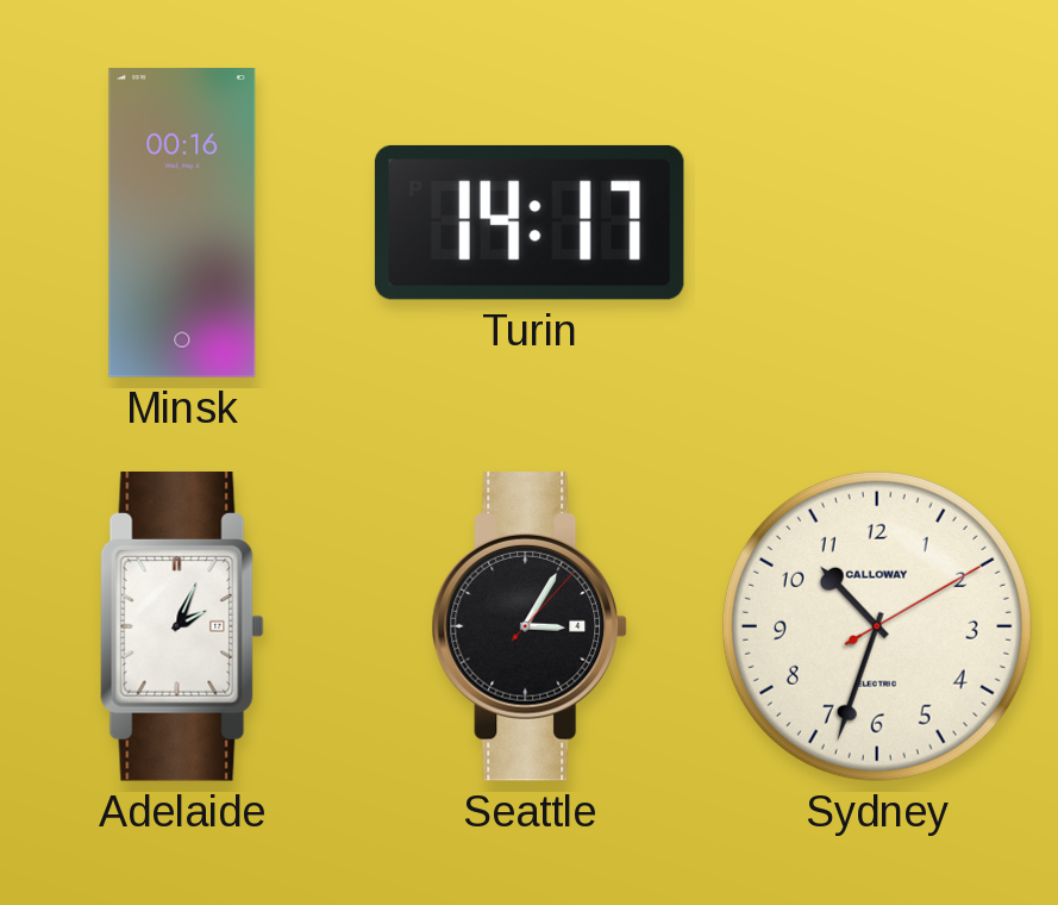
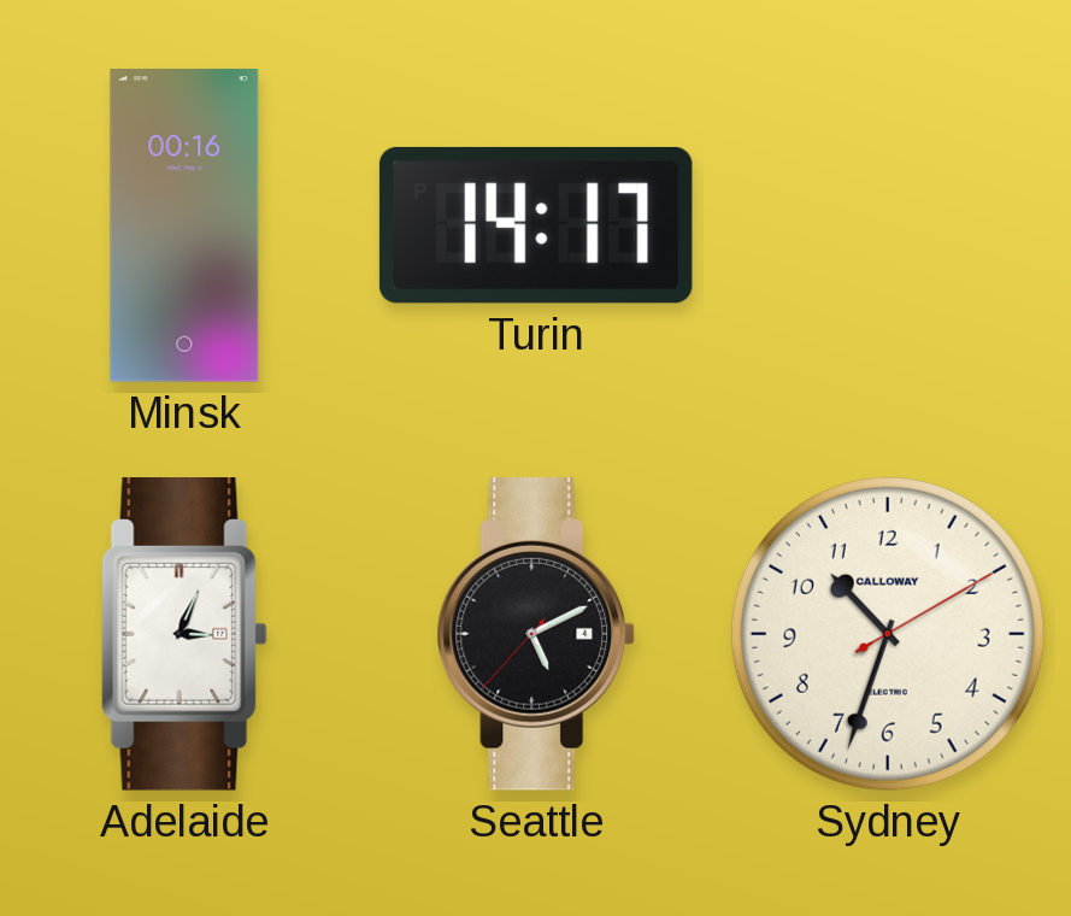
Adelaide: 2:04 -> 3:04 (184, 635)
Seattle: 3:05 -> 5:10 (536, 635)
